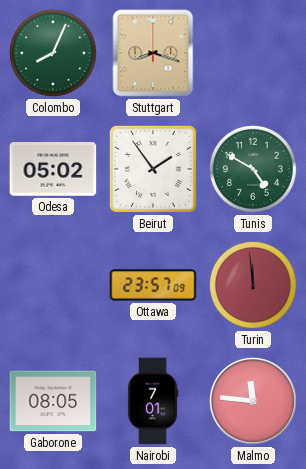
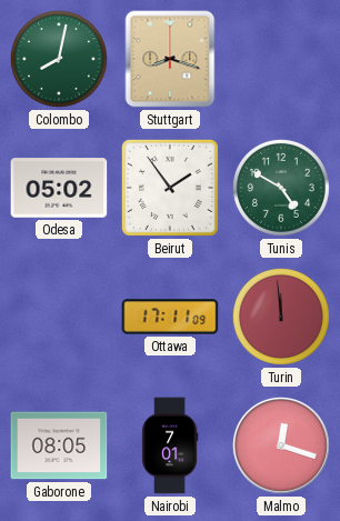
Colombo: 8:04 -> 8:02 (59, 59)
Ottawa: 23:57 -> 17:11 (170, 317)
Malmo: 11:46 -> 12:18 (281, 445)
